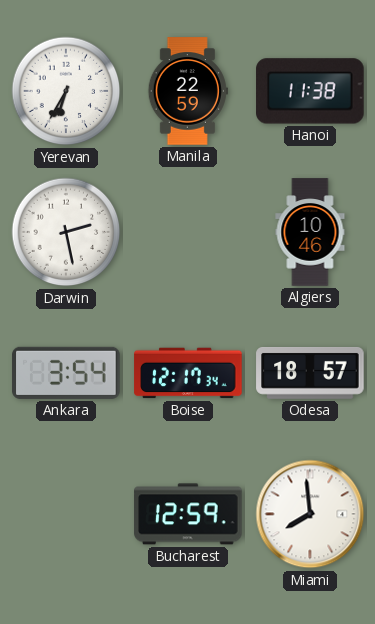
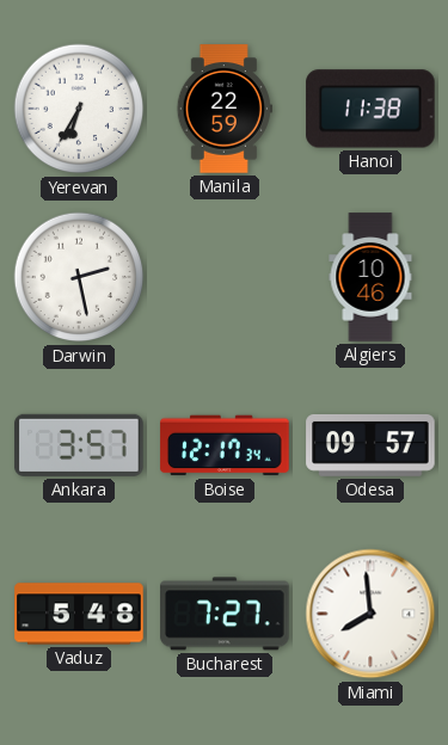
Ankara: 3:54 -> 3:57 (79, 445)
Odesa: 18:57 -> 09:57 (370, 445)
Vaduz: none -> 5:48 (79, 614)
Bucharest: 12:59 -> 7:27 (225, 614)
